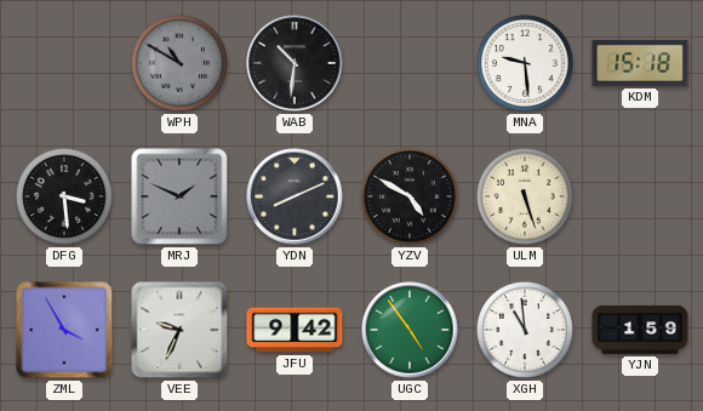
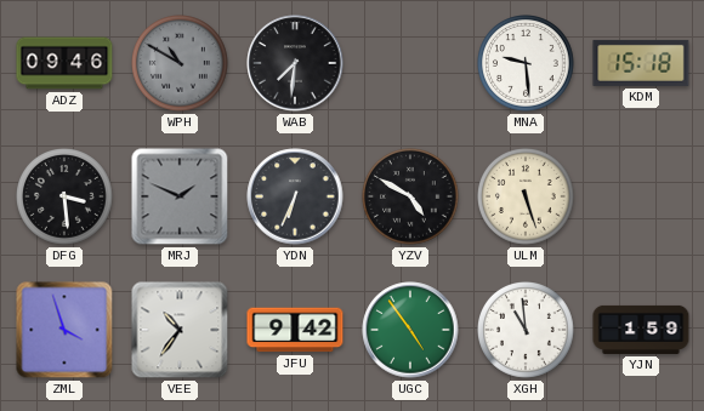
ADZ: none -> 09:46 (64, 63)
WAB: 10:31 -> 7:31 (295, 63)
YDN: 8:11 -> 6:34 (295, 196)
ZML: 3:55 -> 3:57 (64, 330)
VEE: 9:34 -> 10:36 (180, 330)
